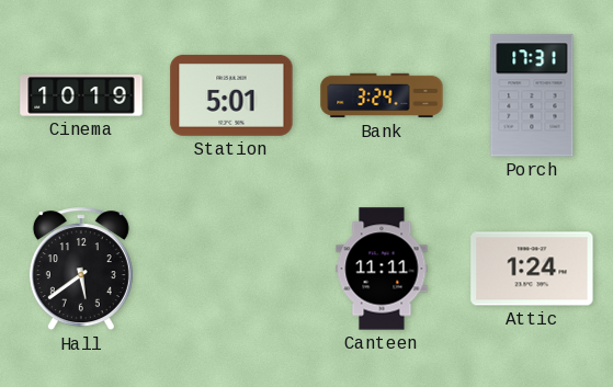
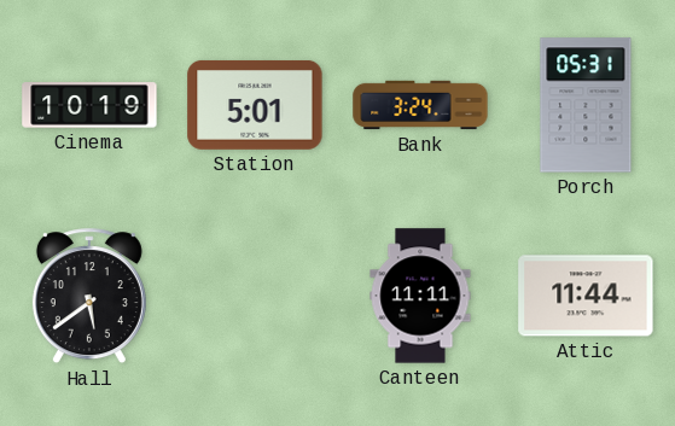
Porch: 17:31 -> 05:31 (586, 105)
Attic: 1:24 -> 11:44 (586, 296)
